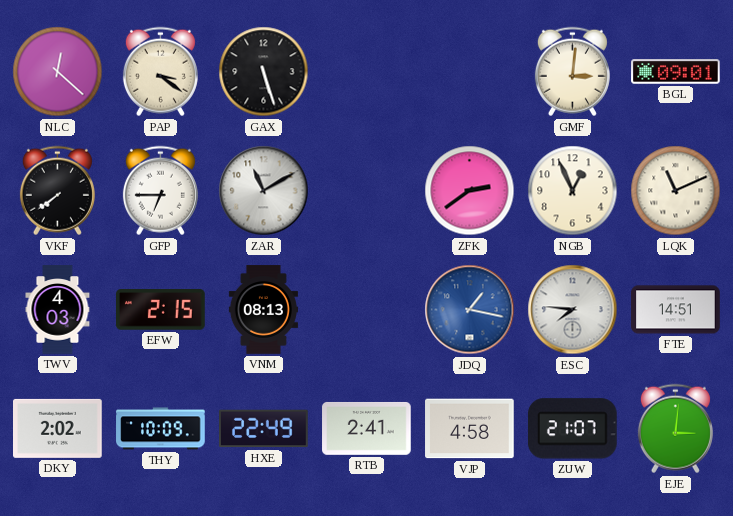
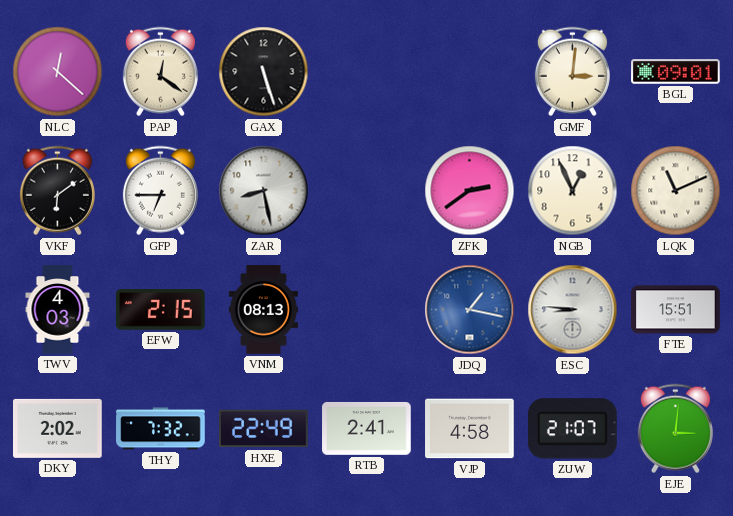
PAP: 3:21 -> 12:21 (160, 72)
VKF: 7:39 -> 6:09 (57, 191)
ZAR: 11:10 -> 8:28 (264, 191)
ESC: 7:46 -> 8:46 (573, 310)
FTE: 14:51 -> 15:51 (676, 310)
THY: 10:09 -> 7:32 (161, 429)
